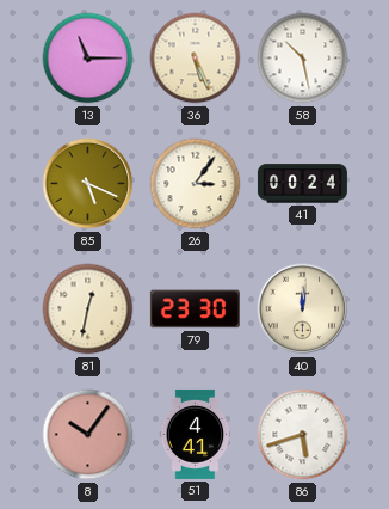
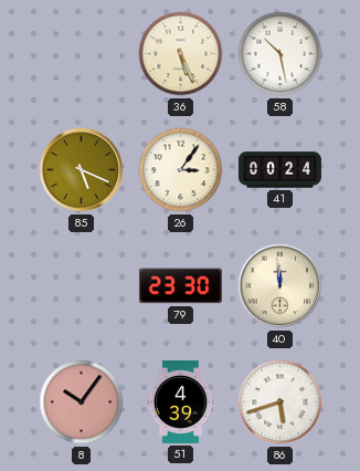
13: 11:15 -> none (88, 59)
81: 12:32 -> none (88, 309)
40: 12:01 -> 11:59 (280, 286)
51: 4:41 -> 4:39 (181, 401)
